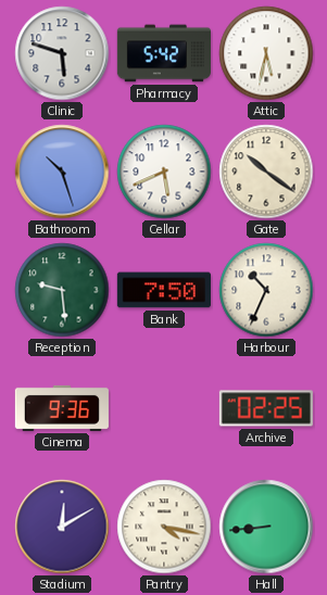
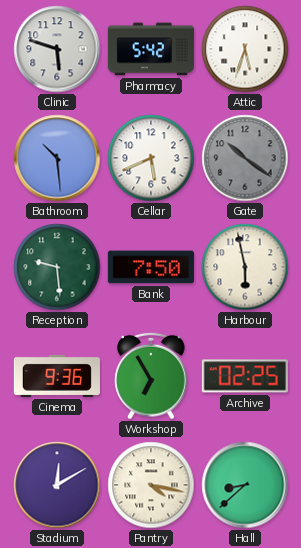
Attic: 5:32 -> 5:33 (245, 49)
Bathroom: 10:27 -> 10:29 (57, 158)
Gate dial: cream -> grey (245, 158)
Harbour: 10:34 -> 5:58 (245, 267)
Workshop: none -> 6:55 (152, 376)
Hall: 8:44 -> 8:38 (245, 485)
